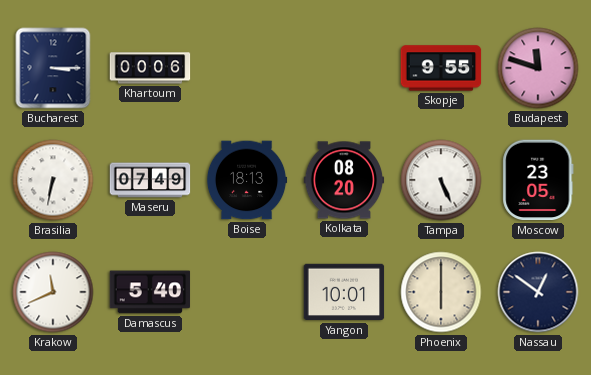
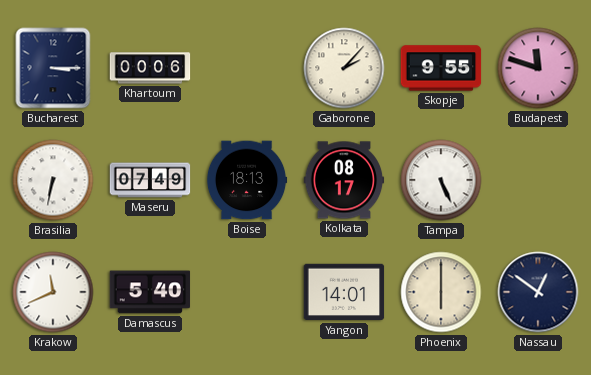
Gaborone: none -> 2:07 (344, 68)
Kolkata: 08:20 -> 08:17 (344, 180)
Moscow: 23:05 -> none (538, 180)
Yangon: 10:01 -> 14:01 (344, 292)
